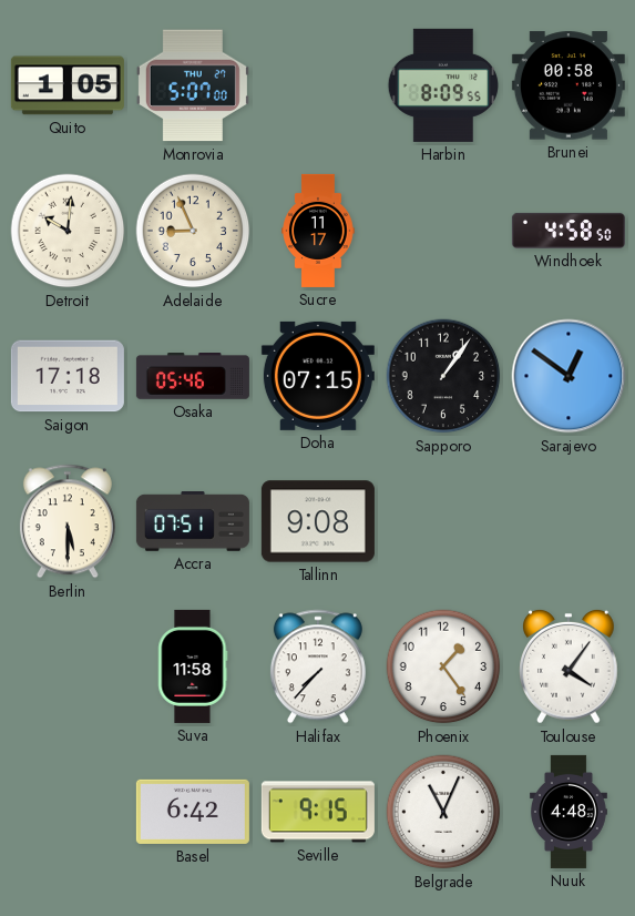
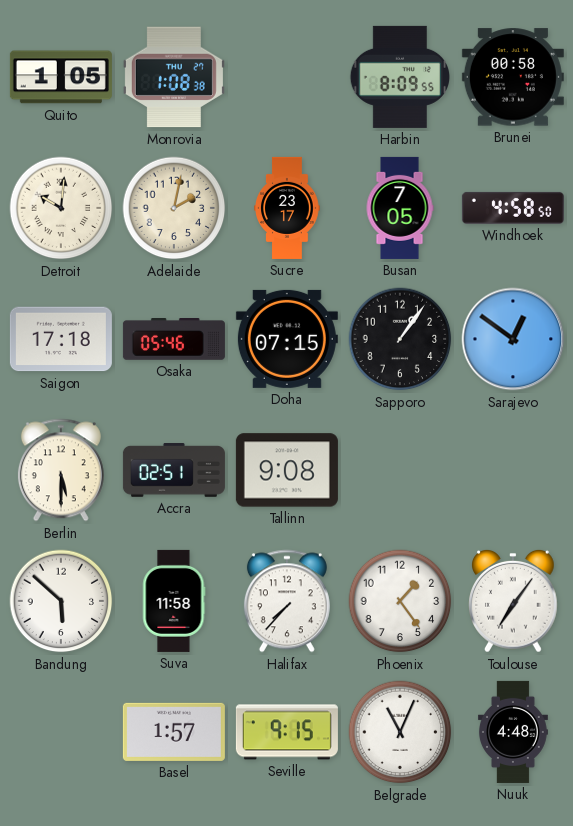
Monrovia: 5:07 -> 1:08 (174, 77)
Adelaide: 8:56 -> 2:02 (174, 208)
Sucre: 11:17 -> 23:17 (288, 208)
Busan: none -> 7:05 (400, 208)
Accra: 07:51 -> 02:51 (174, 471)
Bandung: none -> 5:52 (61, 601)
Toulouse: 4:06 -> 7:06 (514, 601)
Basel: 6:42 -> 1:57 (174, 732)
